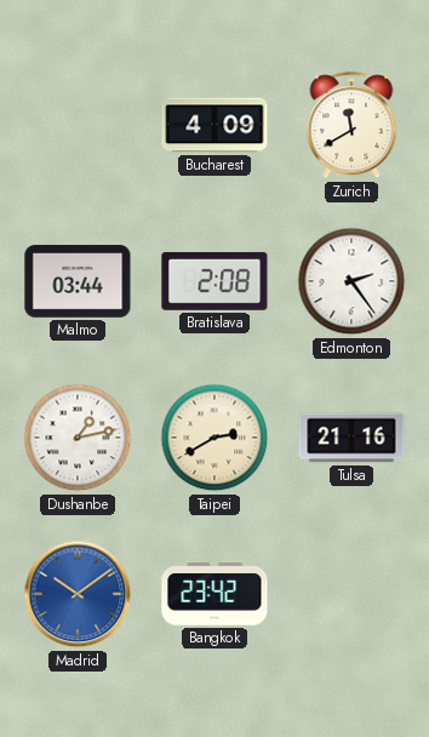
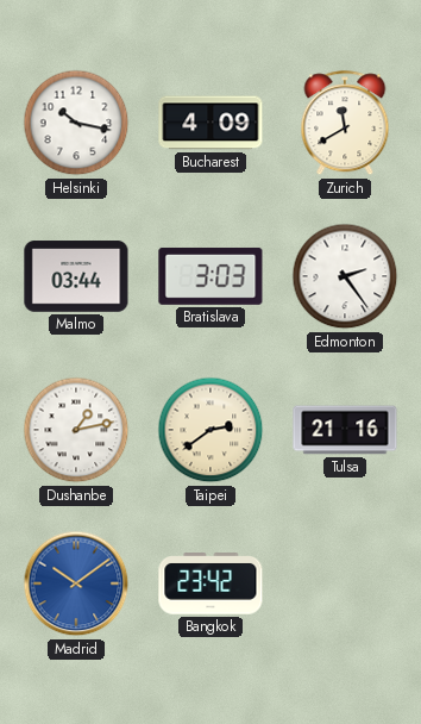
Helsinki: none -> 10:17 (76, 123)
Bratislava: 2:08 -> 3:03 (211, 276)
Taipei: 2:40 -> 2:39 (211, 430)
